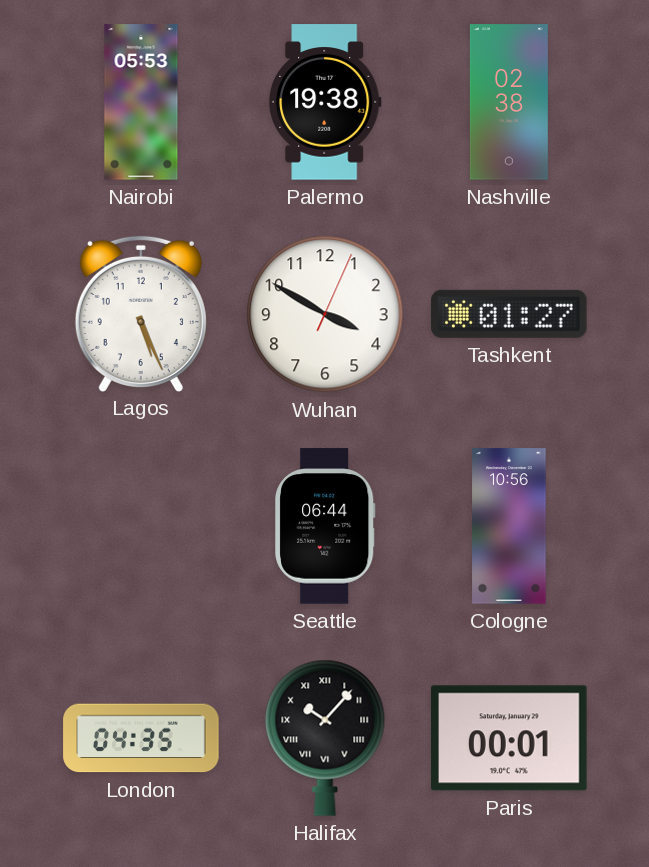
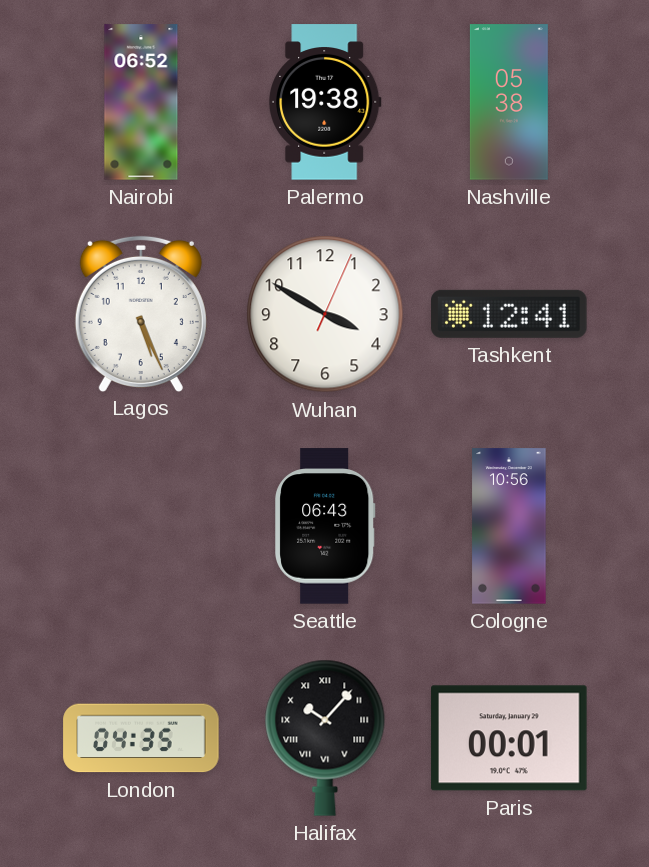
Nairobi: 05:53 -> 06:52 (141, 102)
Nashville: 02:38 -> 05:38 (509, 102)
Tashkent: 01:27 -> 12:41 (509, 314)
Seattle: 06:44 -> 06:43 (326, 526)
